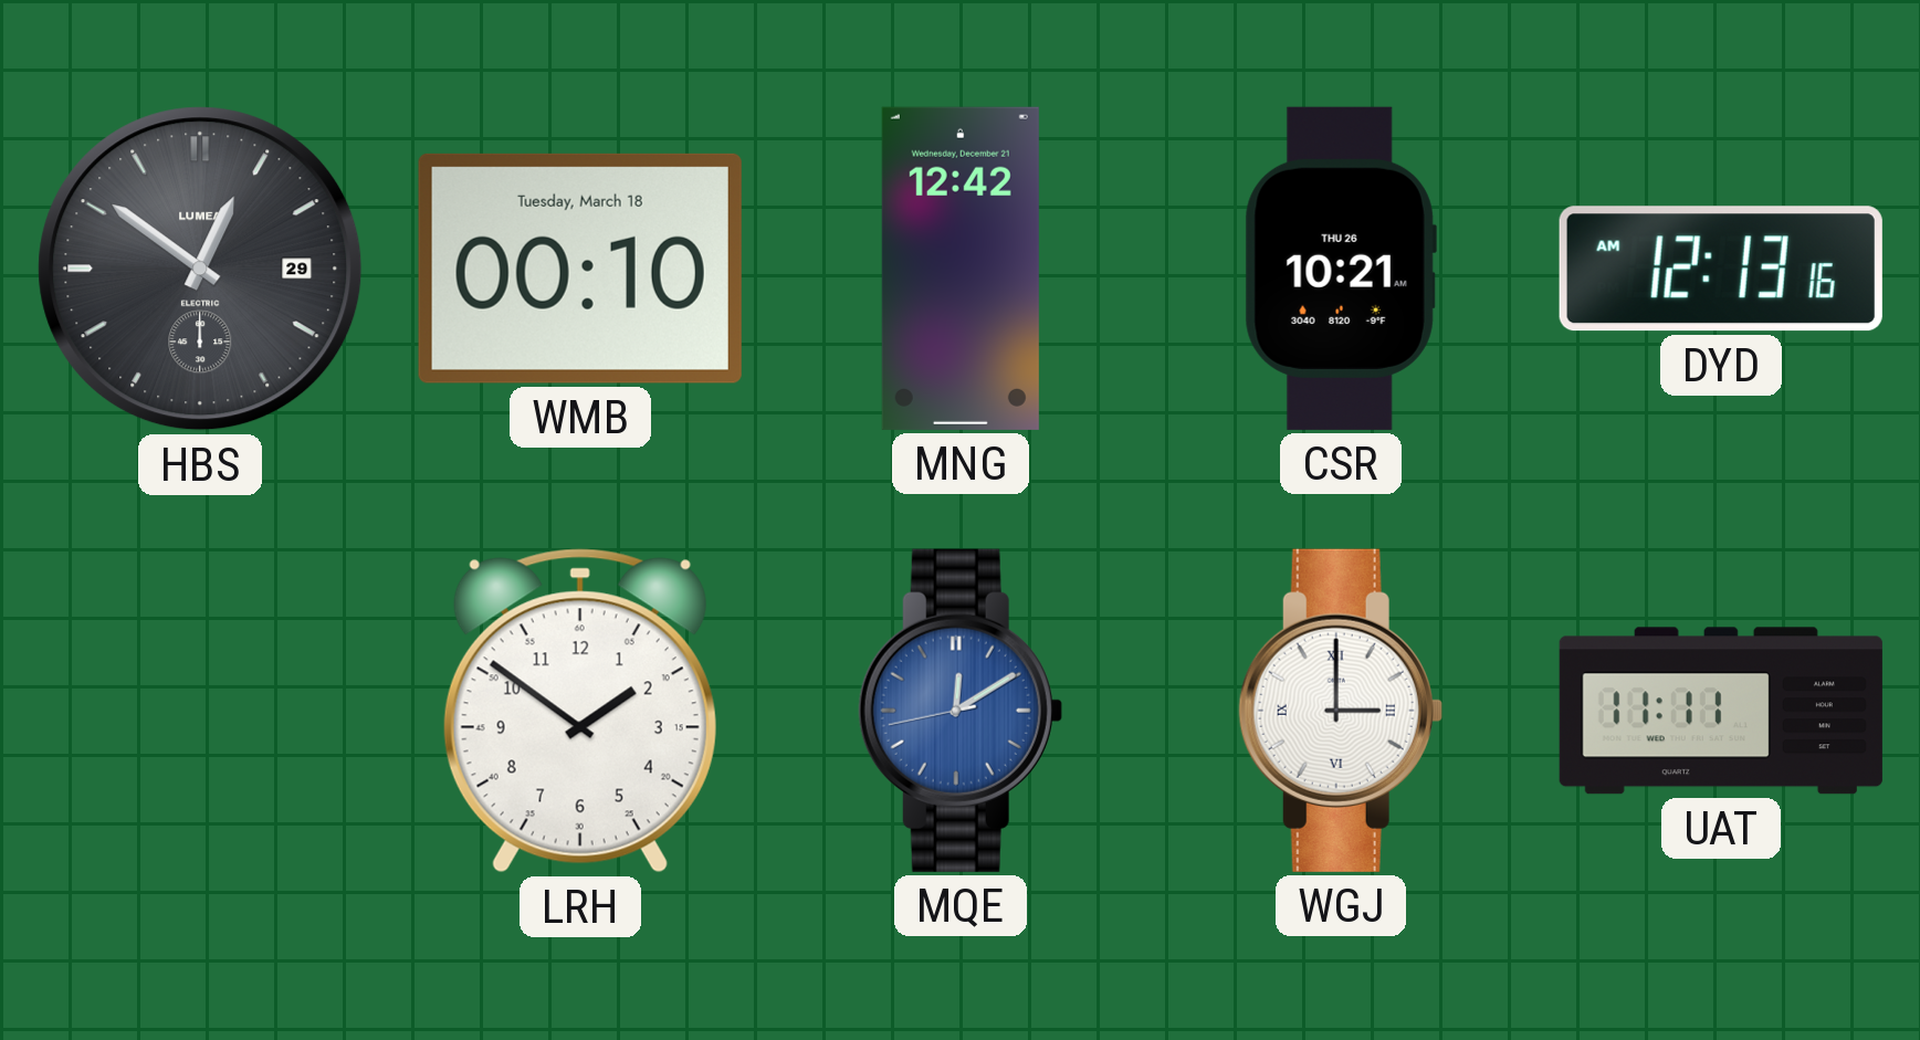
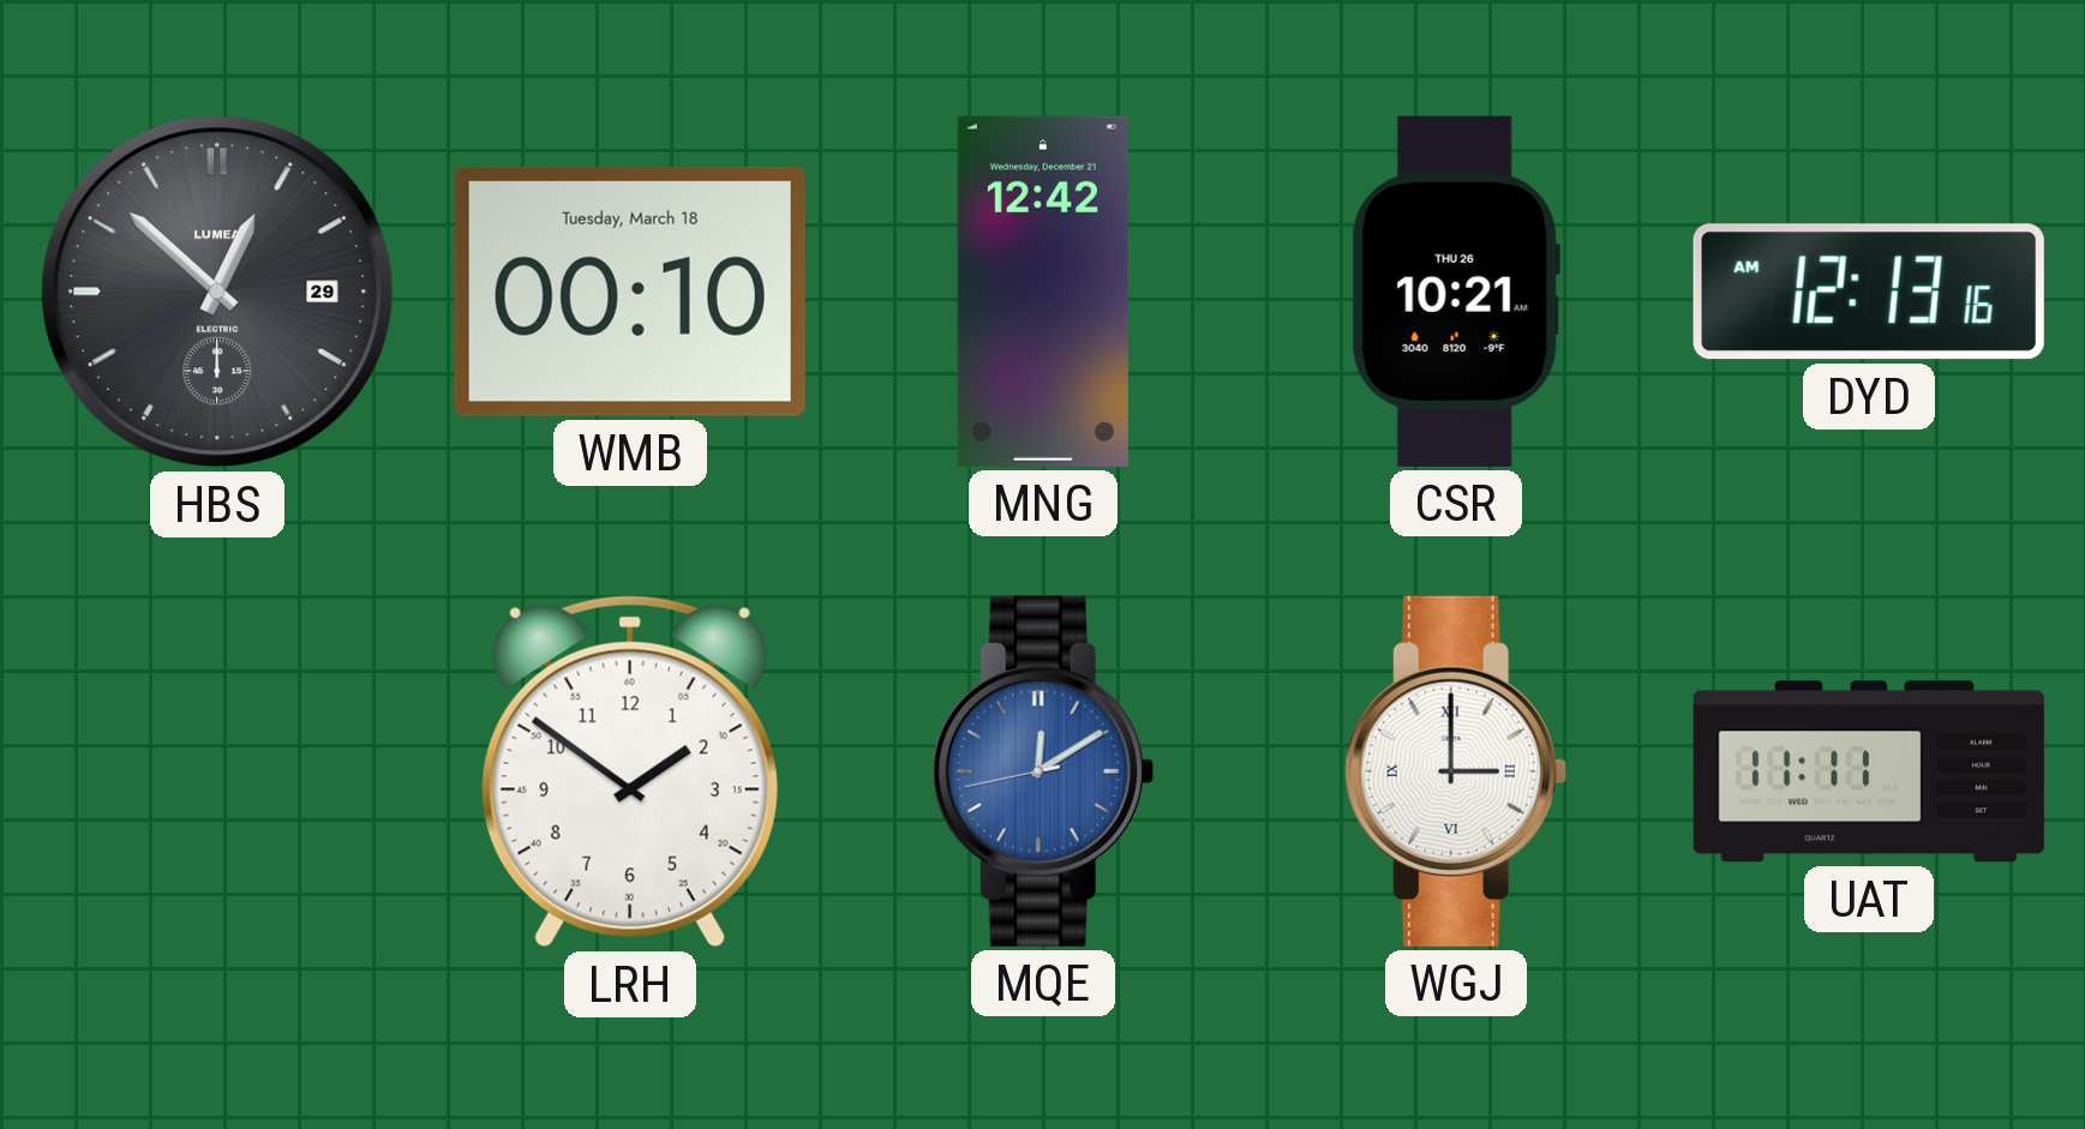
HBS: 12:51 -> 12:52 (217, 292)
